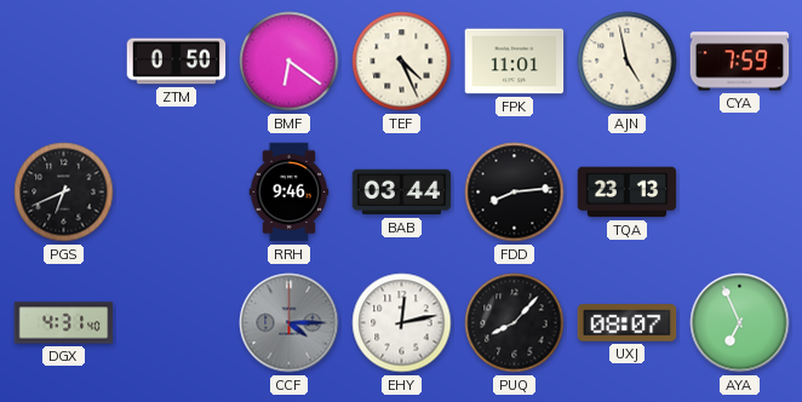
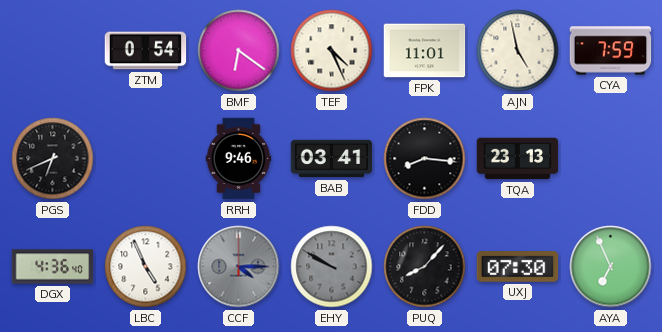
ZTM: 0:50 -> 0:54 (146, 51)
BAB: 03:44 -> 03:41 (332, 159)
FDD: 8:14 -> 8:16 (425, 159)
DGX: 4:31 -> 4:36 (53, 267)
LBC: none -> 4:56 (146, 267)
EHY: 12:13 -> 9:50 (332, 267)
EHY dial: white -> grey (332, 267)
UXJ: 08:07 -> 07:30 (518, 267)
